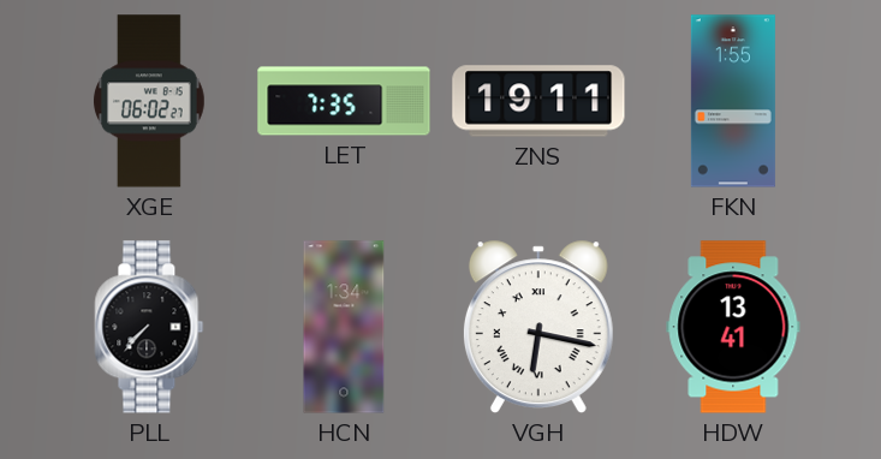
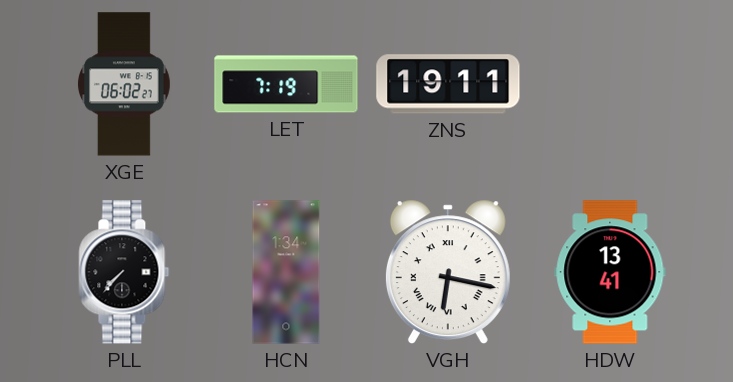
LET: 7:35 -> 7:19 (286, 84)
FKN: 1:55 -> none (733, 101)
